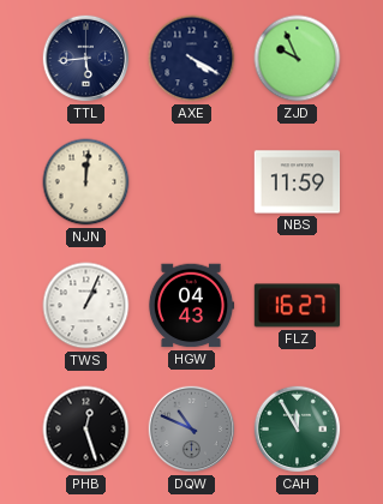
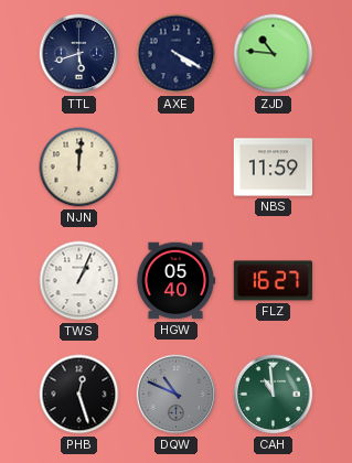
TTL: 5:44 -> 5:42 (79, 54)
ZJD: 9:56 -> 10:46 (274, 54)
HGW: 04:43 -> 05:40 (175, 281)
CAH: 11:55 -> 10:59 (274, 395)
